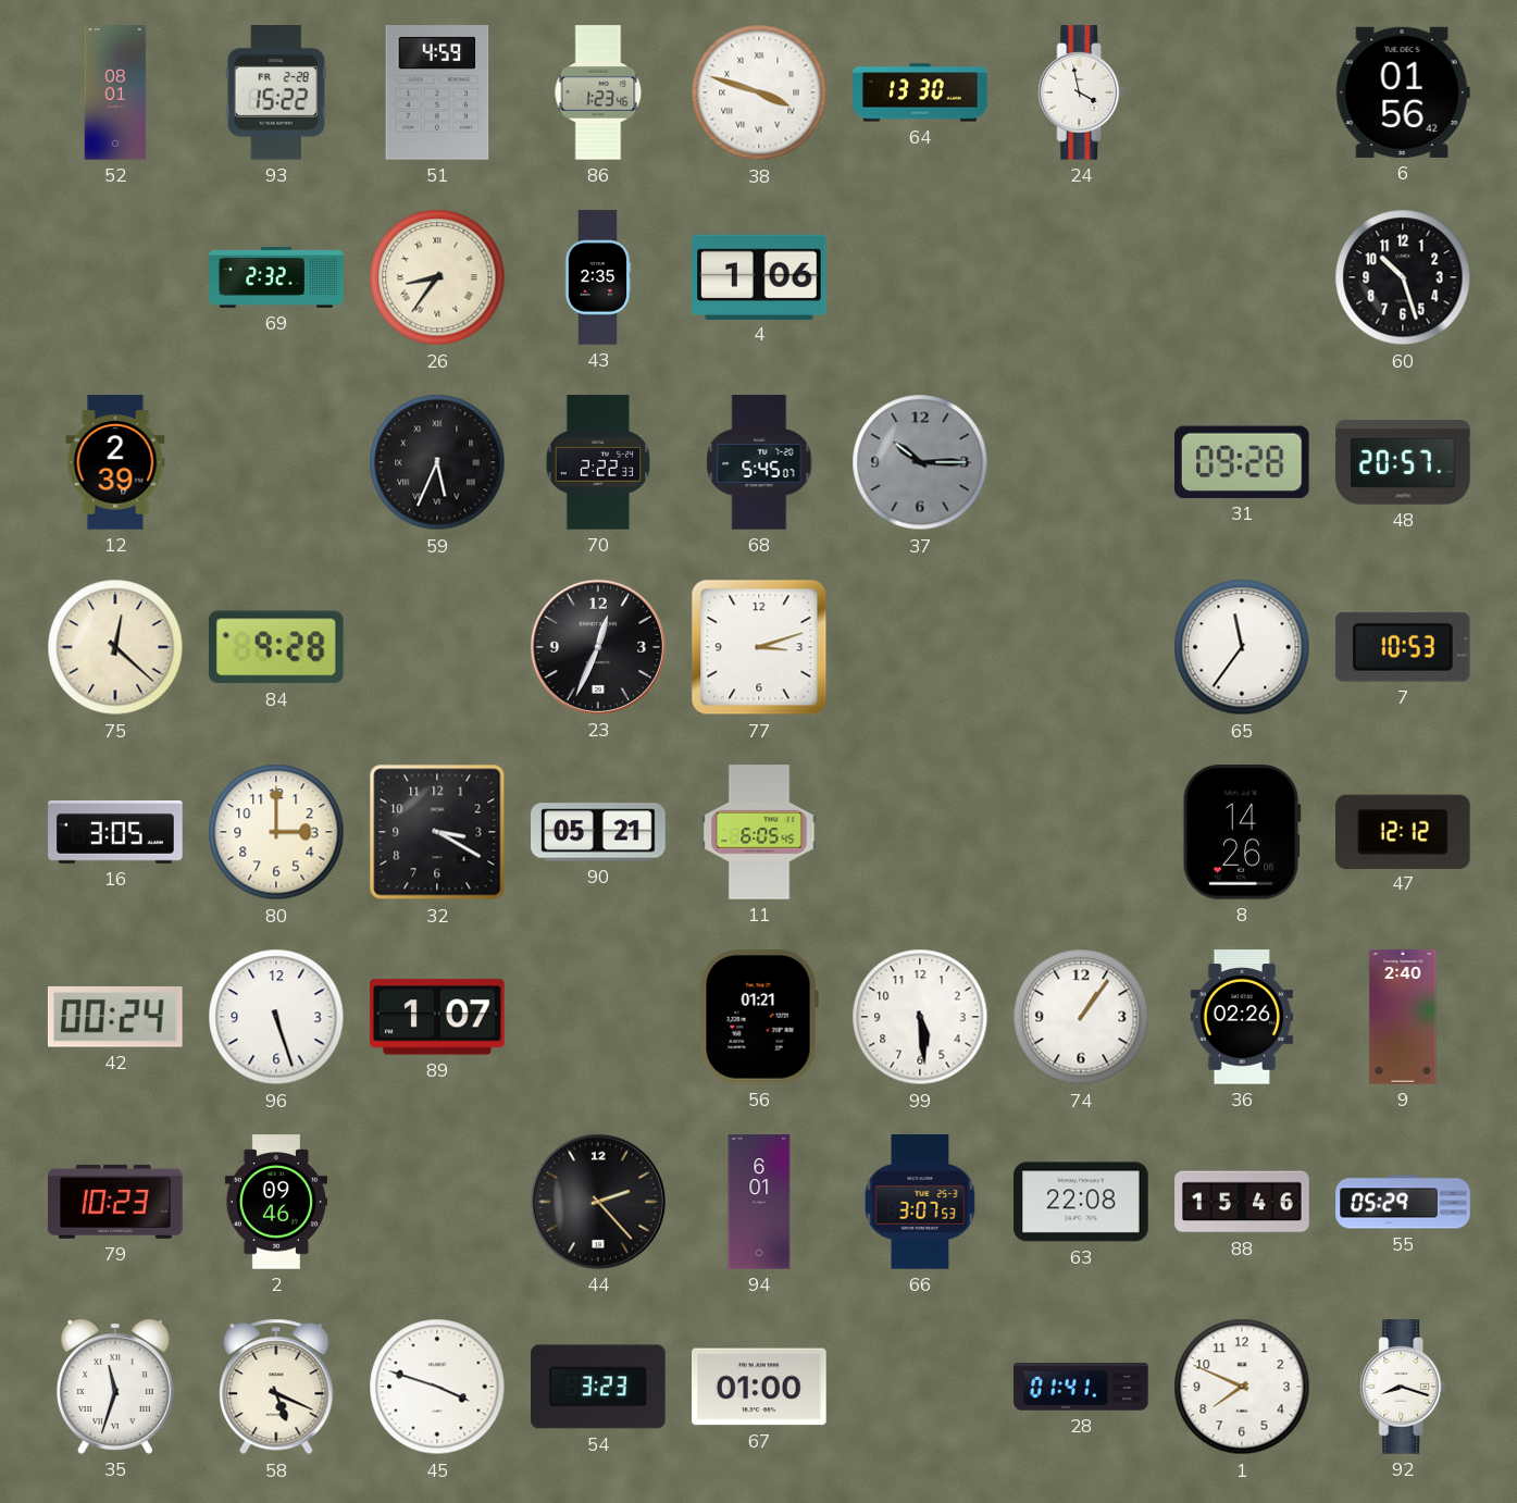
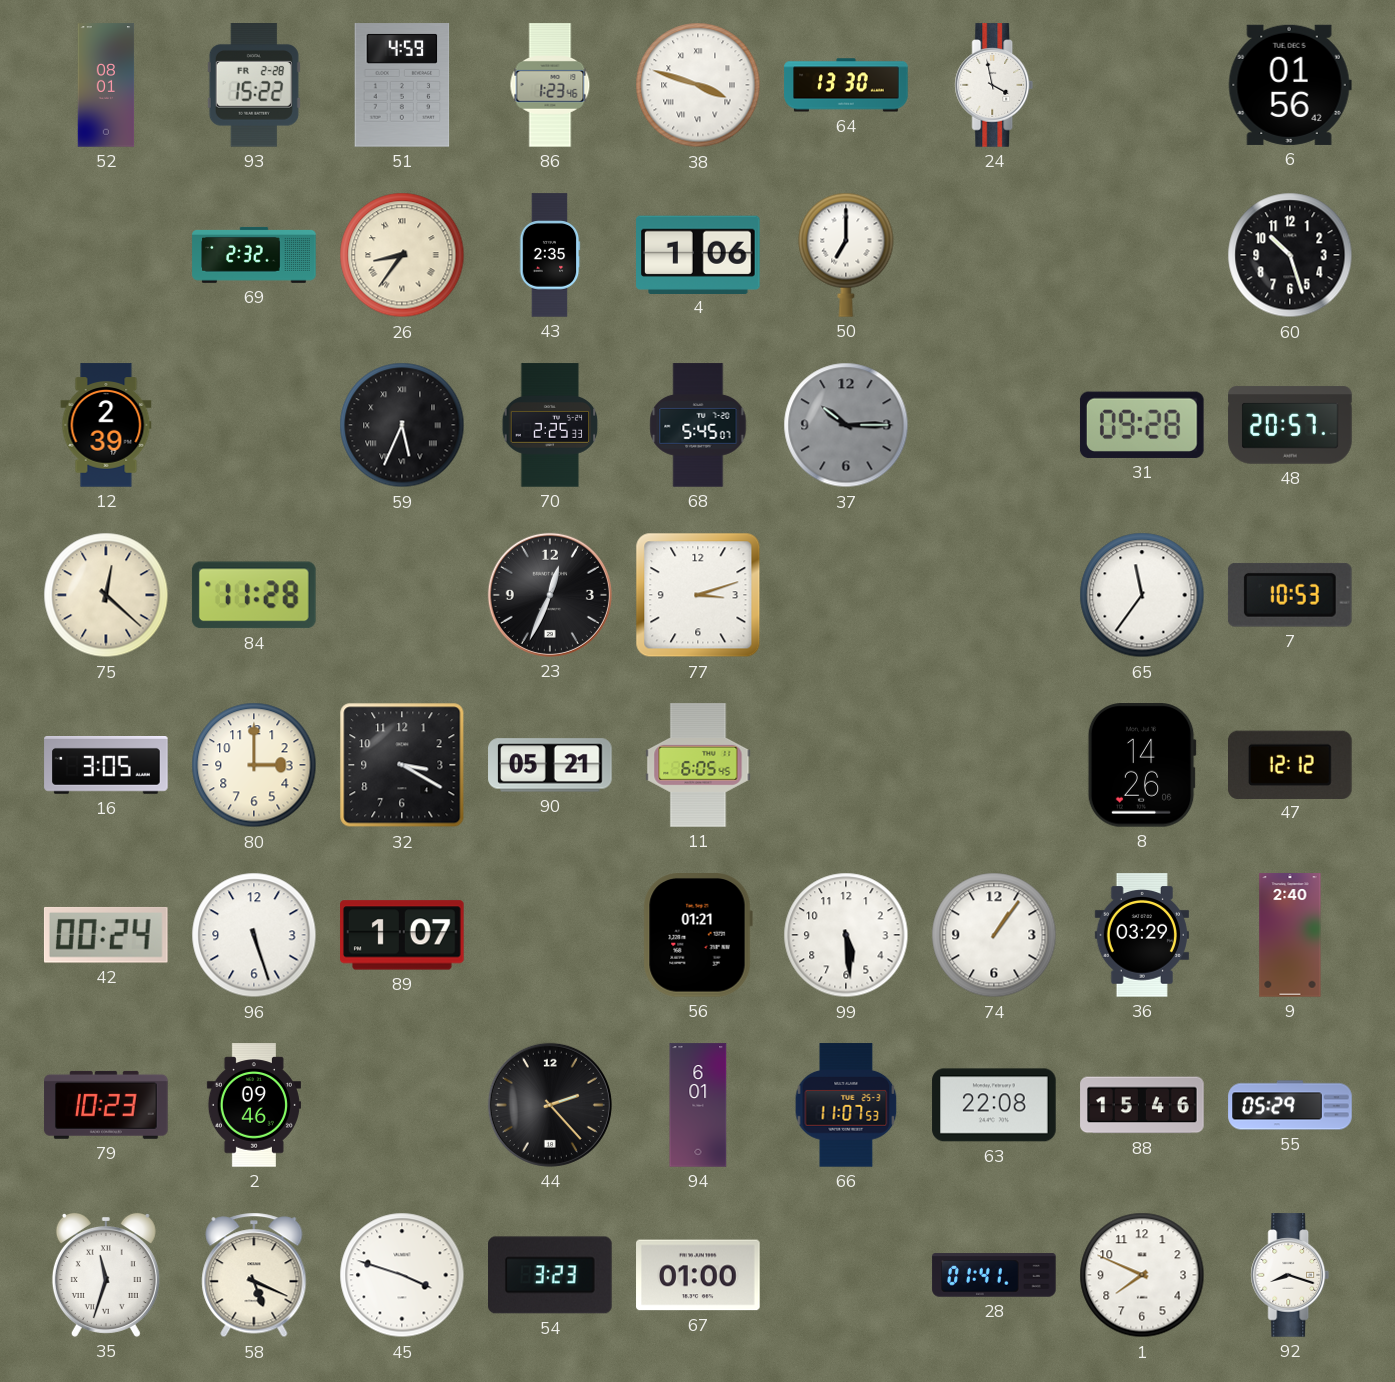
50: none -> 7:00 (846, 255)
70: 2:22 -> 2:25 (550, 425)
84: 9:28 -> 11:28 (254, 595)
36: 02:26 -> 03:29 (1142, 935)
66: 3:07 -> 11:07 (846, 1105)
